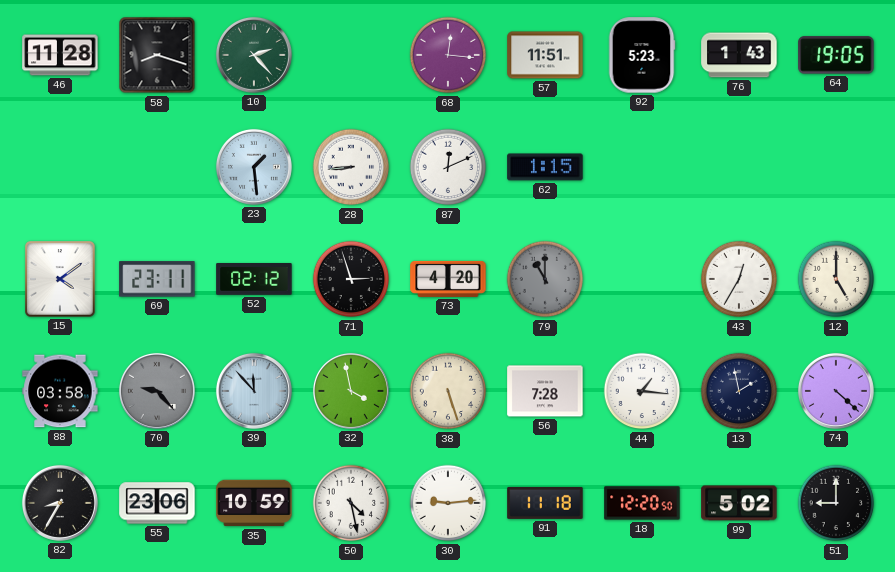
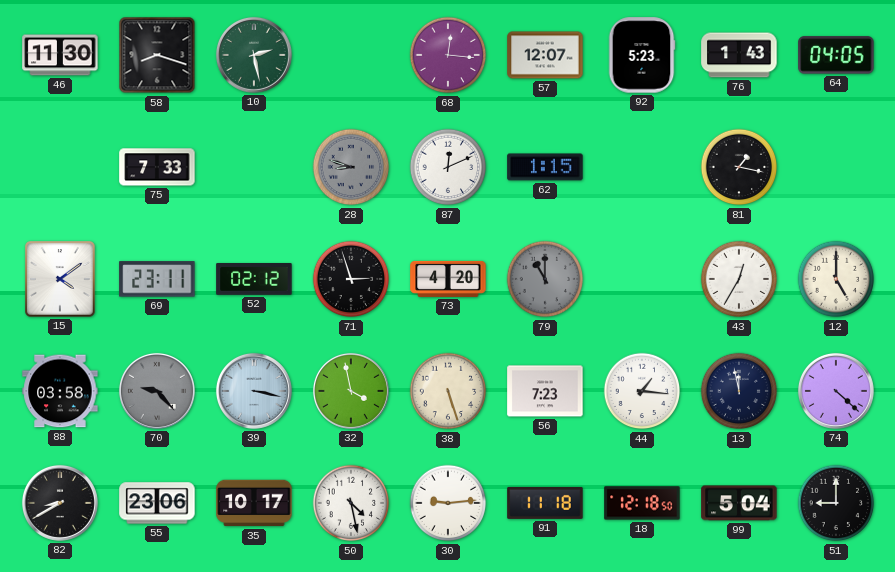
46: 11:28 -> 11:30 (60, 55)
10: 2:23 -> 2:28 (254, 55)
57: 11:51 -> 12:07 (545, 55)
64: 19:05 -> 04:05 (836, 55)
75: none -> 7:33 (157, 167)
23: 1:29 -> none (254, 167)
28: 8:44 -> 8:48 (351, 167)
28 dial: white -> grey (351, 167)
81: none -> 1:17 (739, 167)
39: 11:53 -> 3:17 (254, 391)
56: 7:28 -> 7:23 (545, 391)
13: 1:58 -> 11:58 (739, 391)
82: 8:35 -> 8:40 (60, 503)
35: 10:59 -> 10:17 (254, 503)
18: 12:20 -> 12:18 (642, 503)
99: 5:02 -> 5:04 (739, 503)
